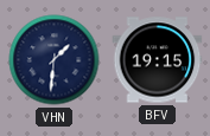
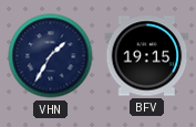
VHN: 1:31 -> 1:35 (51, 56)
